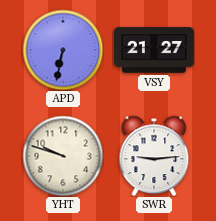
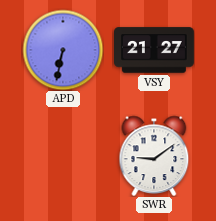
YHT: 9:48 -> none (63, 156)
SWR: 9:14 -> 9:09 (154, 156)
